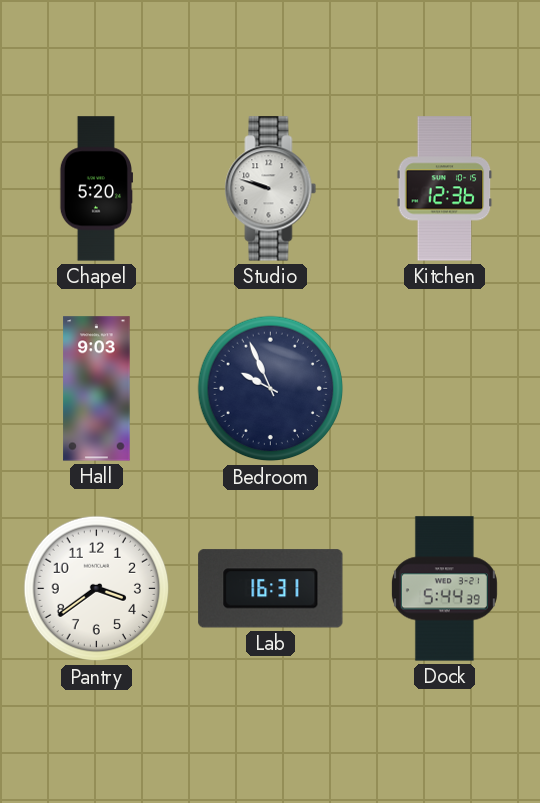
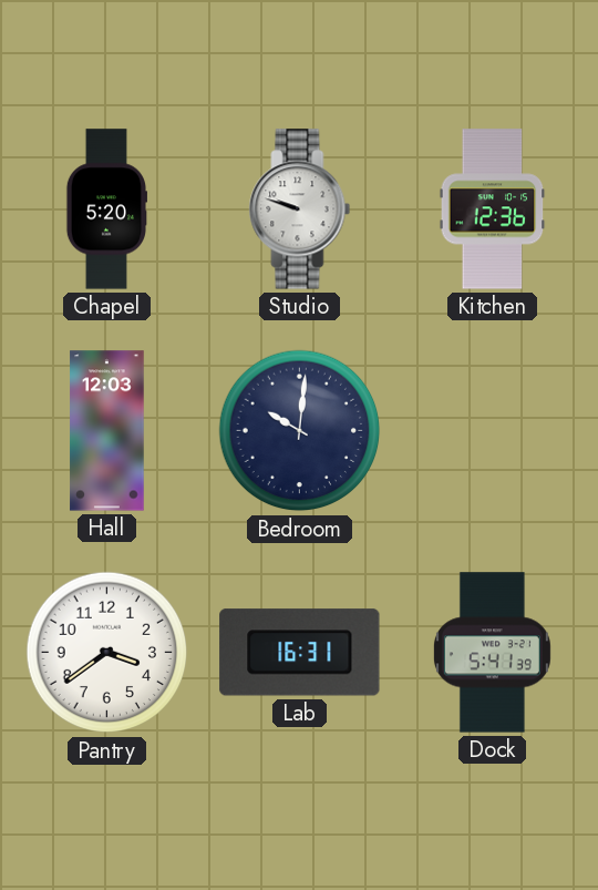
Hall: 9:03 -> 12:03 (107, 431)
Bedroom: 9:56 -> 10:01 (300, 431)
Dock: 5:44 -> 5:41 (492, 653)
